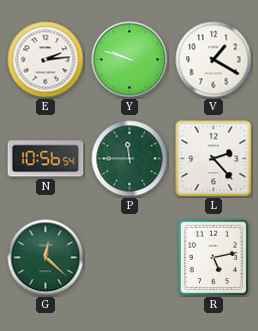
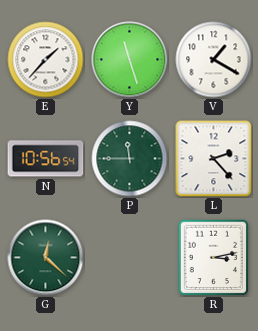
E: 2:14 -> 1:37 (46, 60)
Y: 9:48 -> 11:27 (130, 60)
R: 5:13 -> 3:13 (214, 257)
